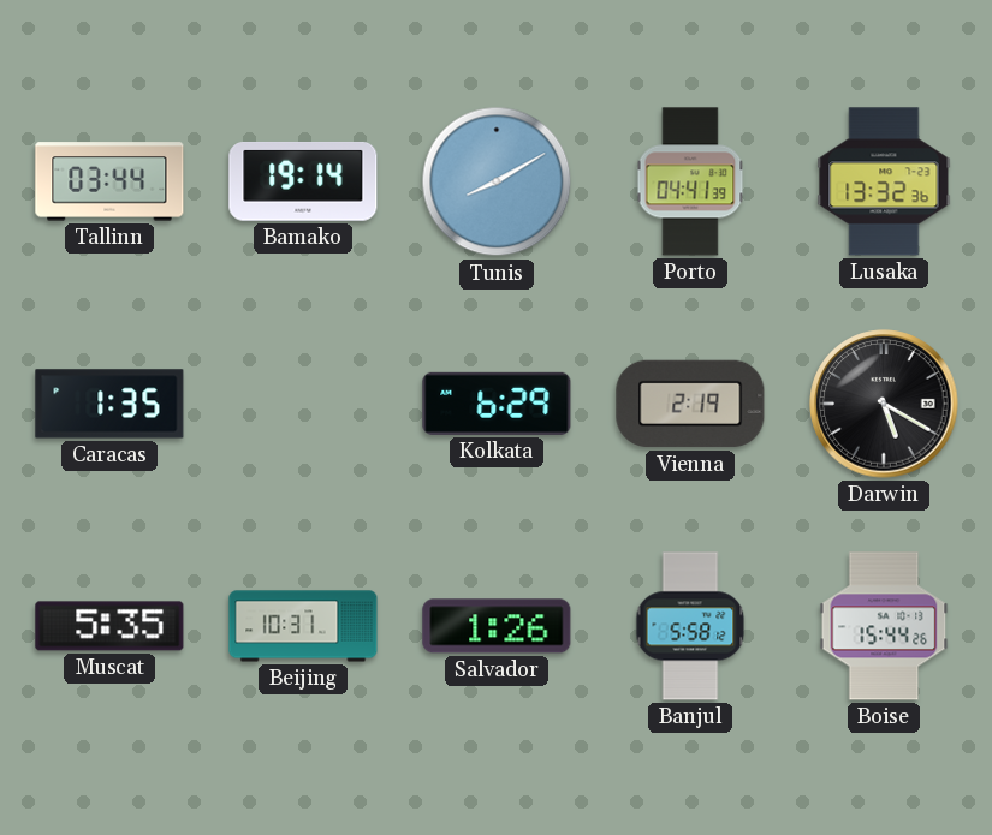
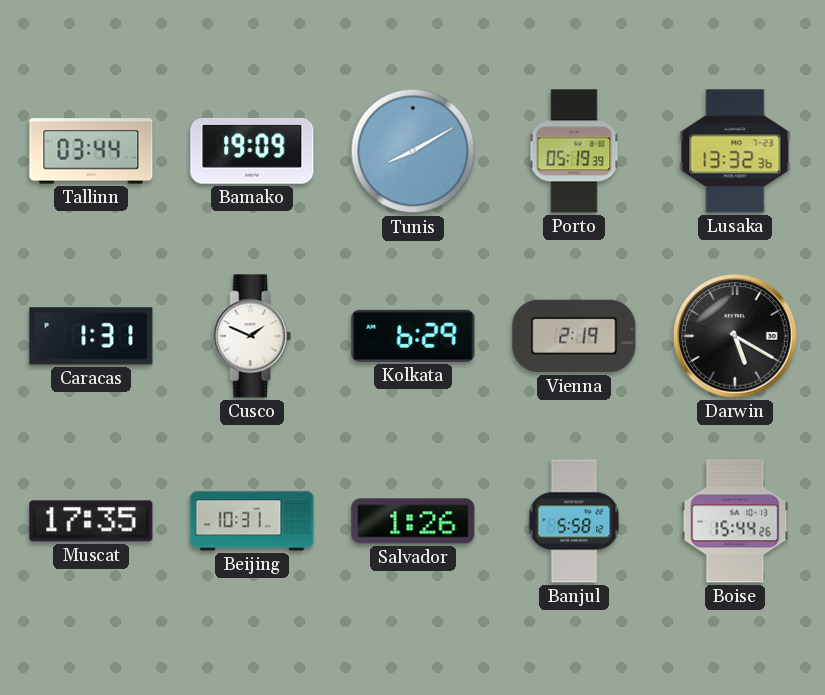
Bamako: 19:14 -> 19:09 (252, 151)
Porto: 04:41 -> 05:19 (574, 151)
Caracas: 1:35 -> 1:31 (91, 336)
Cusco: none -> 1:49 (252, 336)
Muscat: 5:35 -> 17:35 (91, 521)
